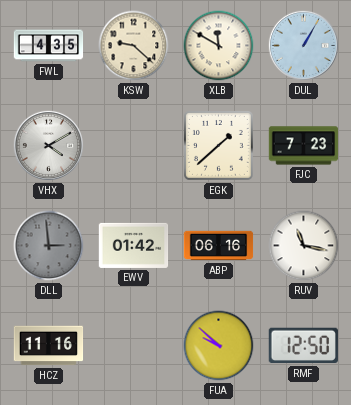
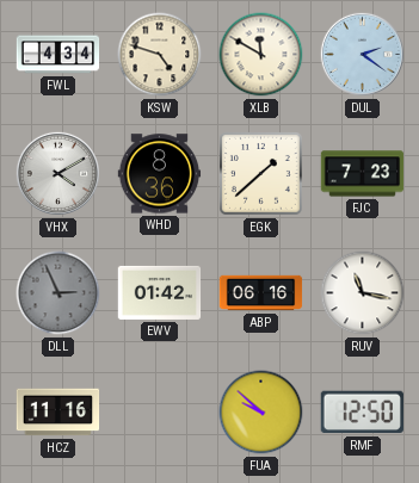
FWL: 4:35 -> 4:34 (58, 55)
KSW: 9:22 -> 4:48 (160, 55)
DUL: 1:05 -> 2:21 (362, 54)
WHD: none -> 8:36 (160, 174)
DLL: 2:59 -> 2:56 (58, 293)
